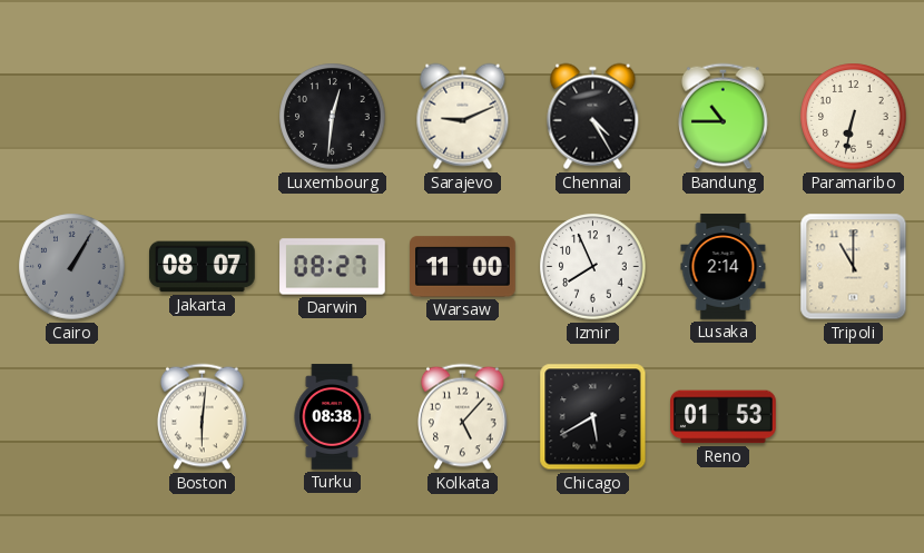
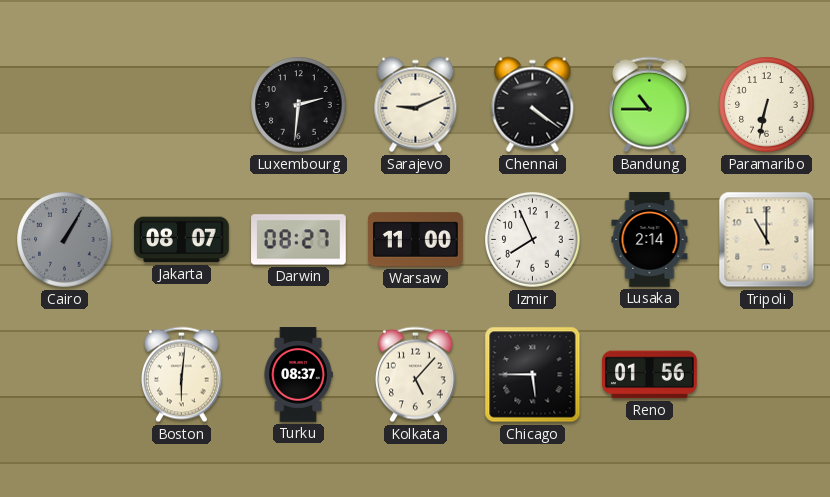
Luxembourg: 12:31 -> 2:31 (299, 105)
Chennai: 4:25 -> 4:21 (533, 105)
Turku: 08:38 -> 08:37 (298, 375)
Chicago: 5:40 -> 5:45 (533, 375)
Reno: 01:53 -> 01:56 (650, 375)
